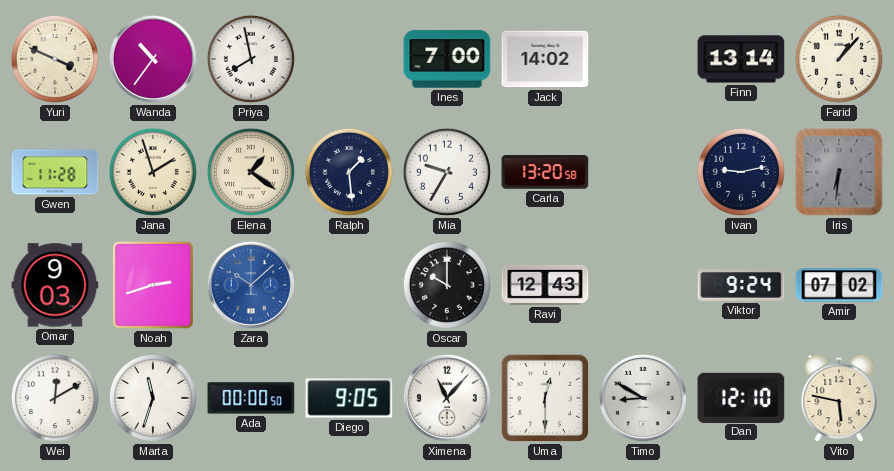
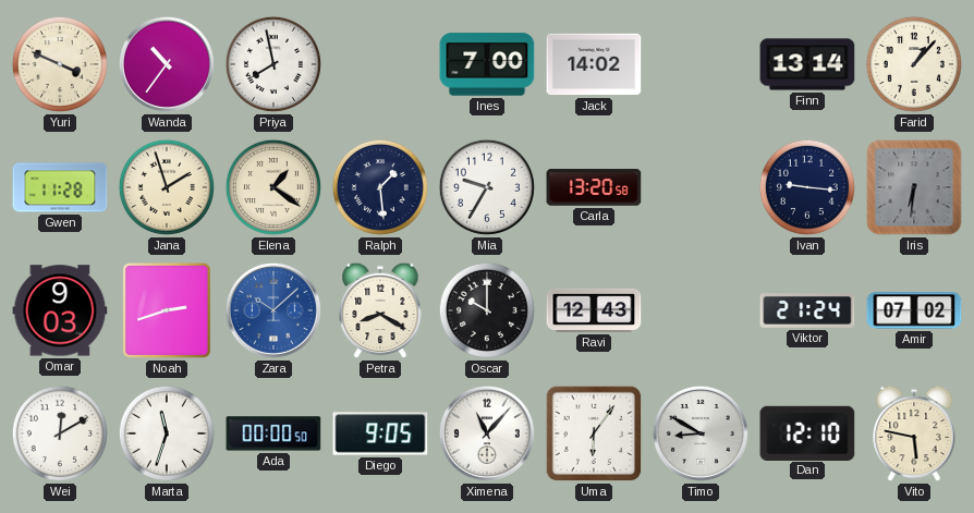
Ivan: 9:13 -> 9:16 (807, 187)
Petra: none -> 8:20 (380, 310)
Viktor: 9:24 -> 21:24 (807, 310)
Uma: 12:30 -> 6:06 (594, 433)
